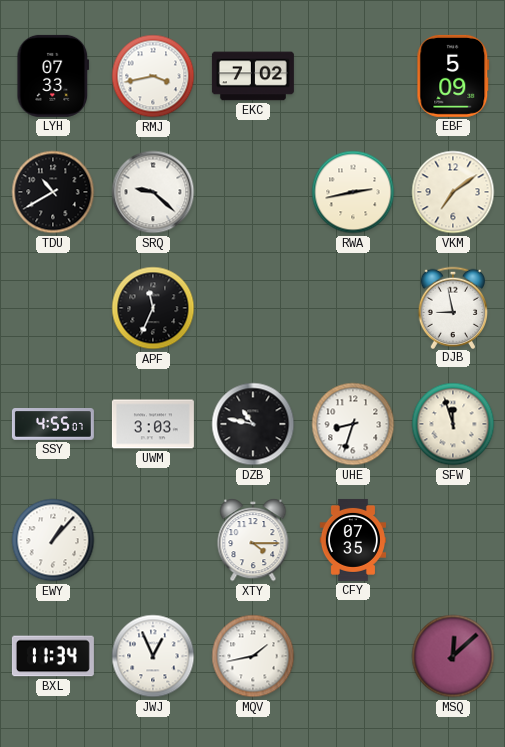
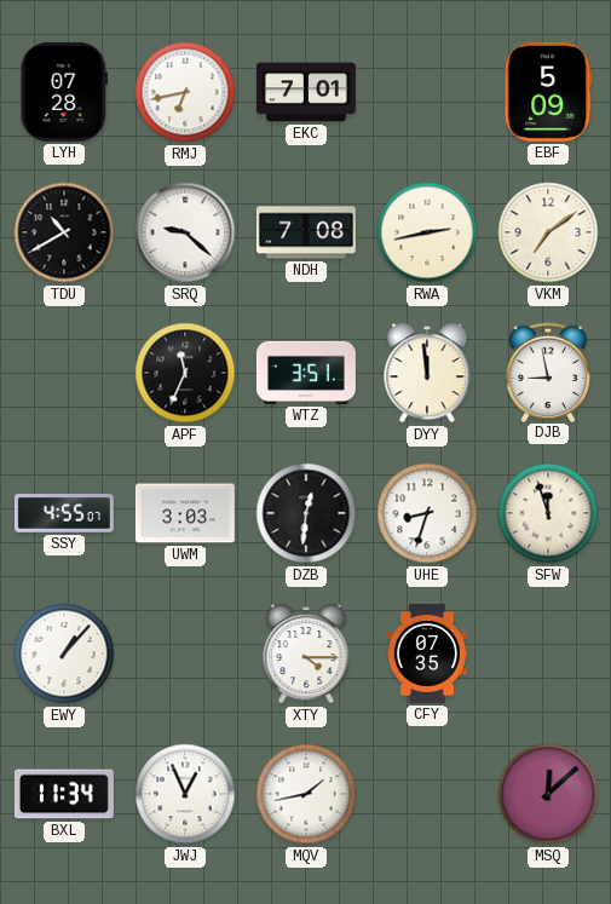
LYH: 07:33 -> 07:28 (64, 92)
RMJ: 3:43 -> 6:43 (185, 92)
EKC: 7:02 -> 7:01 (306, 92)
NDH: none -> 7:08 (306, 232)
WTZ: none -> 3:51 (306, 373)
DYY: none -> 11:59 (427, 373)
DZB: 10:47 -> 12:31 (306, 513)
